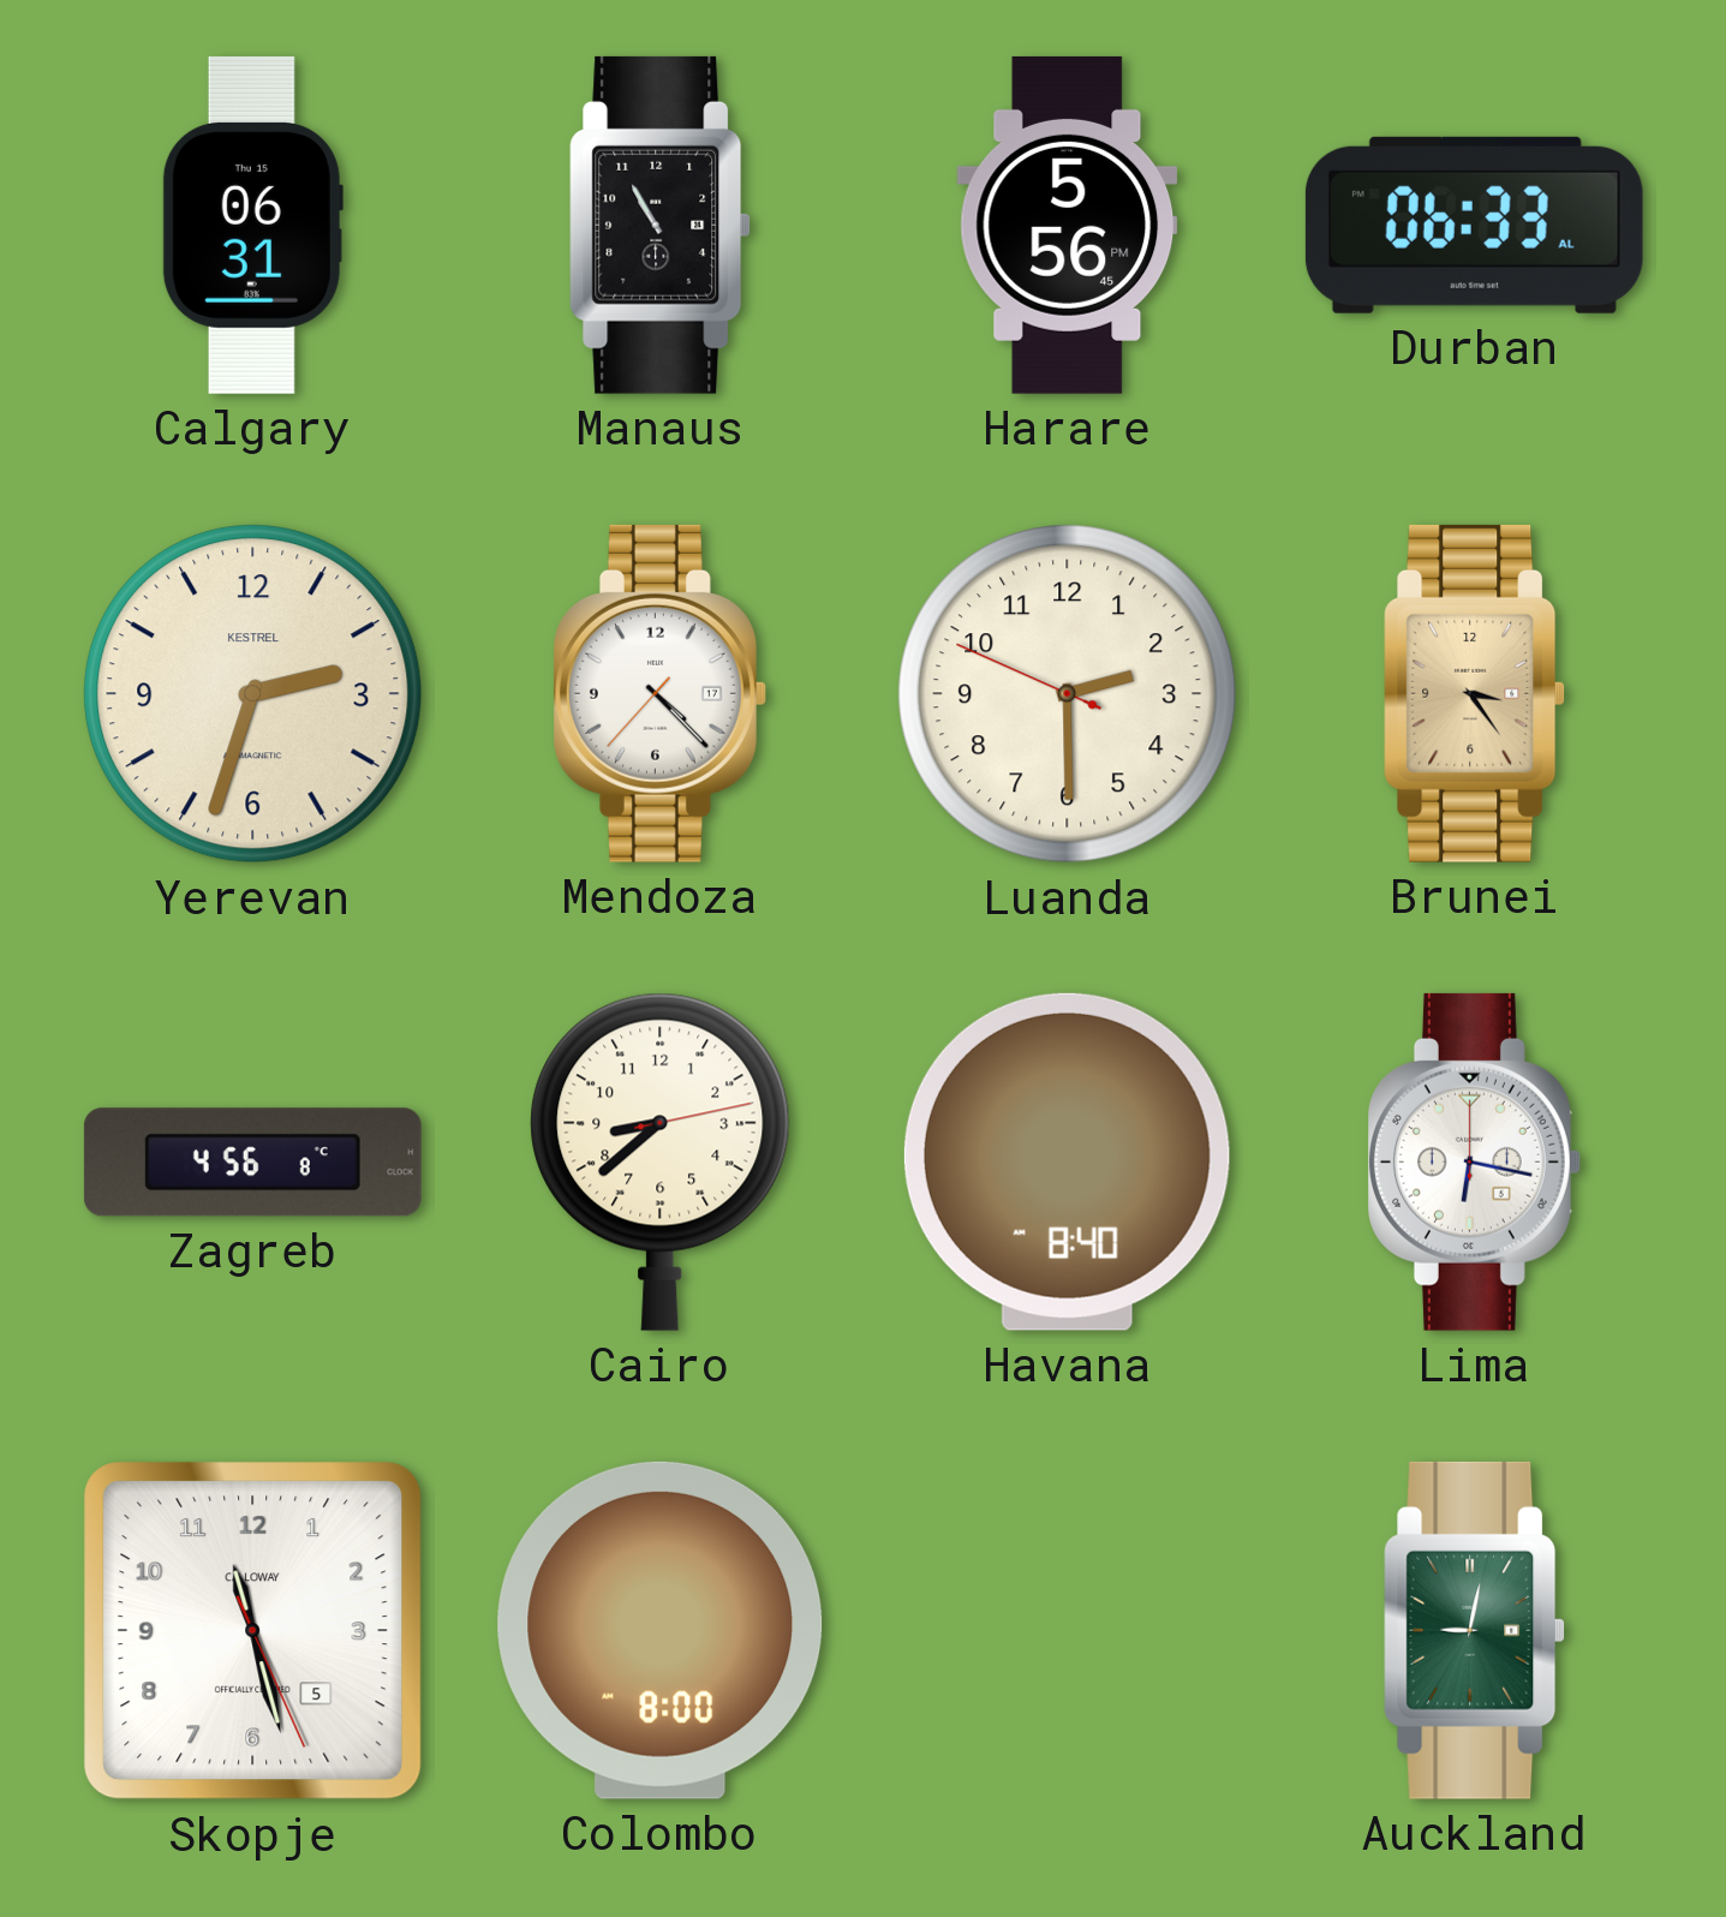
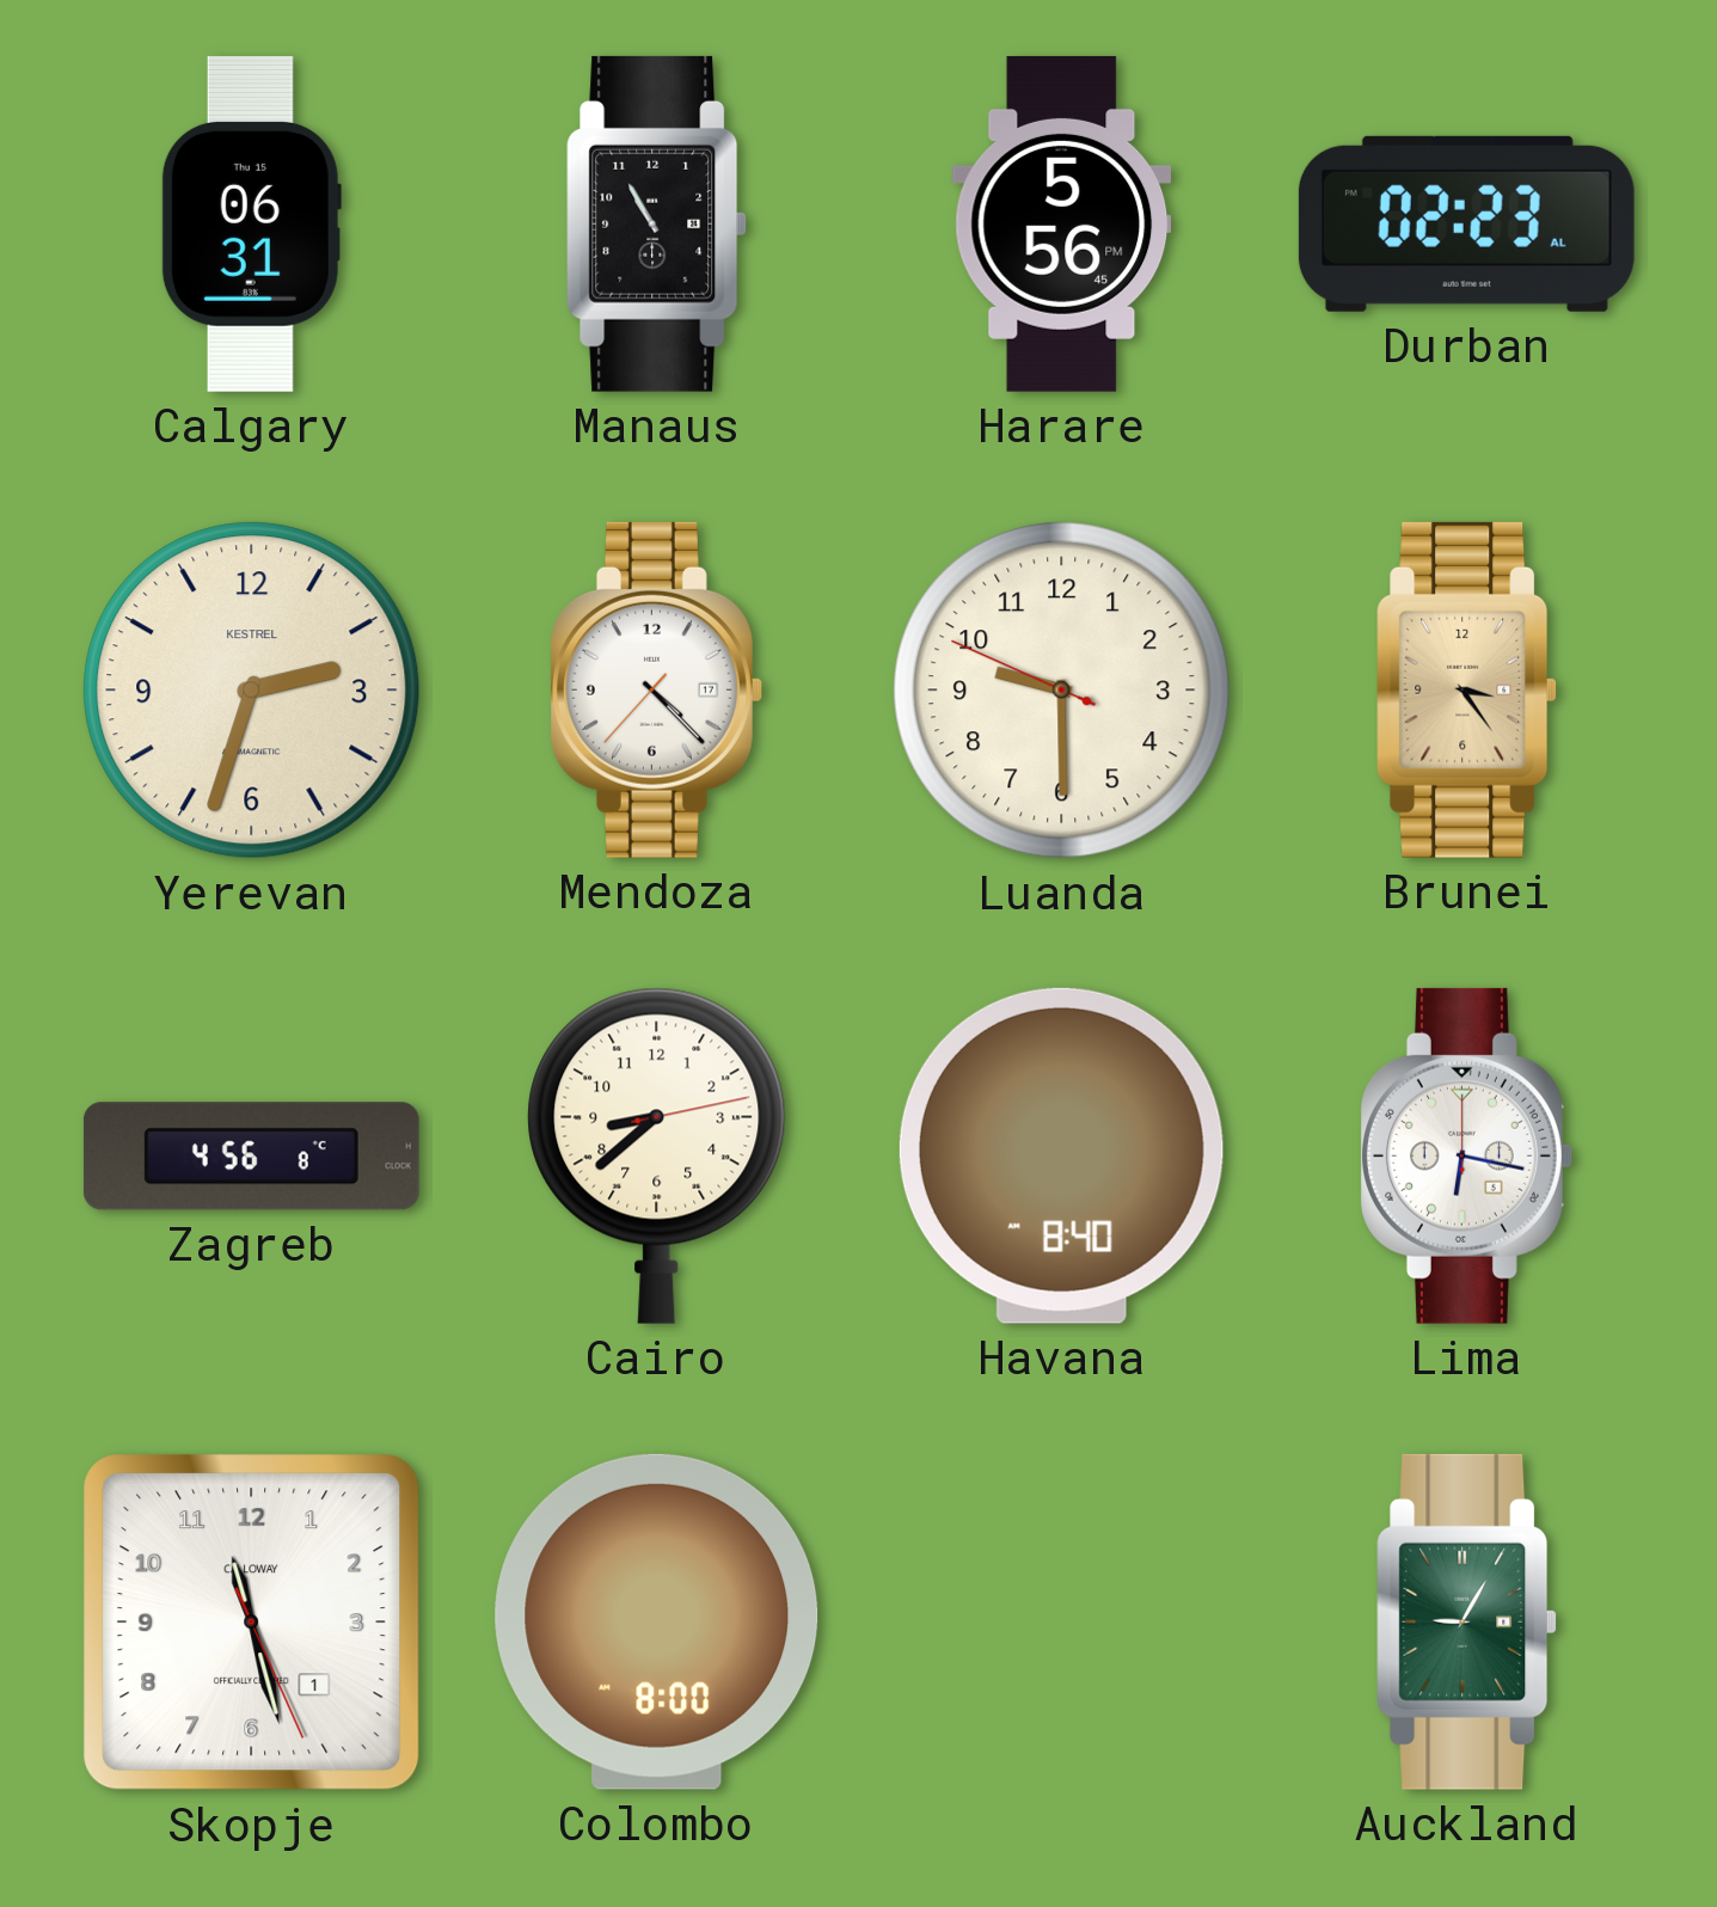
Durban: 06:33 -> 02:23 (1466, 223)
Luanda: 2:29 -> 9:29 (1062, 691)
Skopje date: 5 -> 1 (252, 1623)
Auckland: 9:02 -> 9:05 (1467, 1621)
